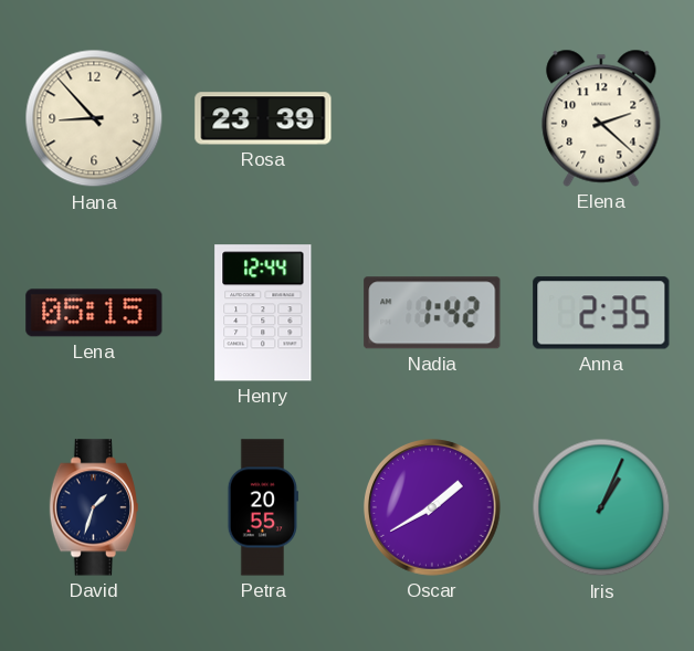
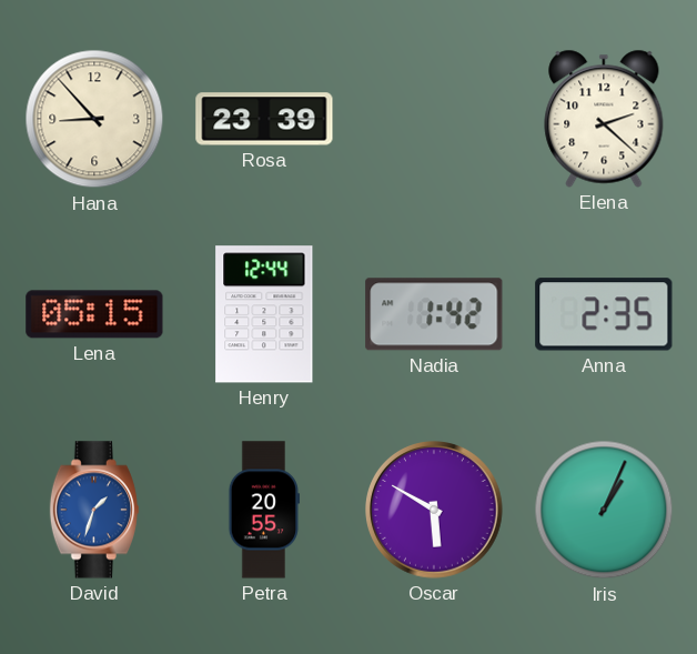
David dial: navy -> blue (93, 510)
Oscar: 1:40 -> 5:50 (435, 511)
